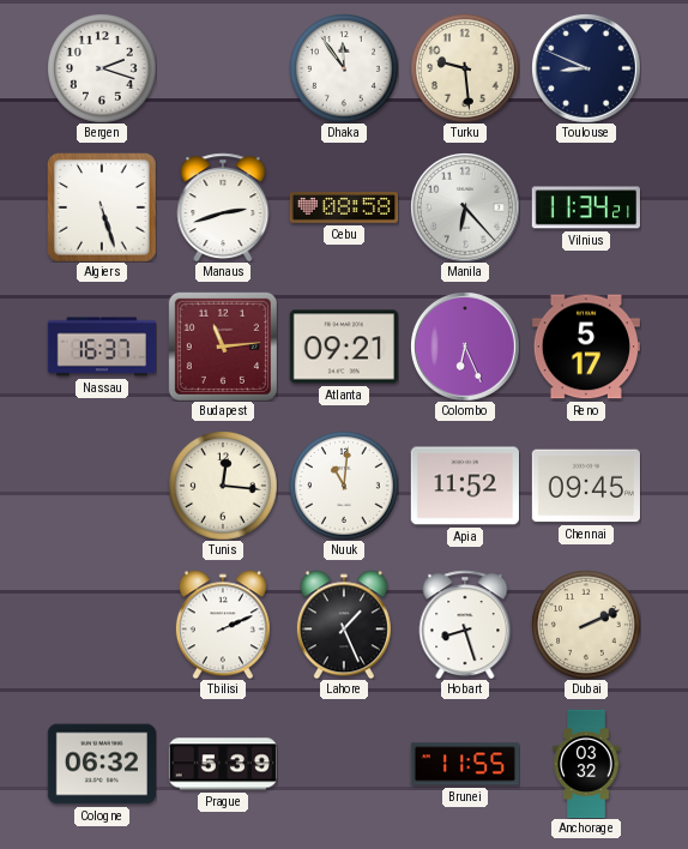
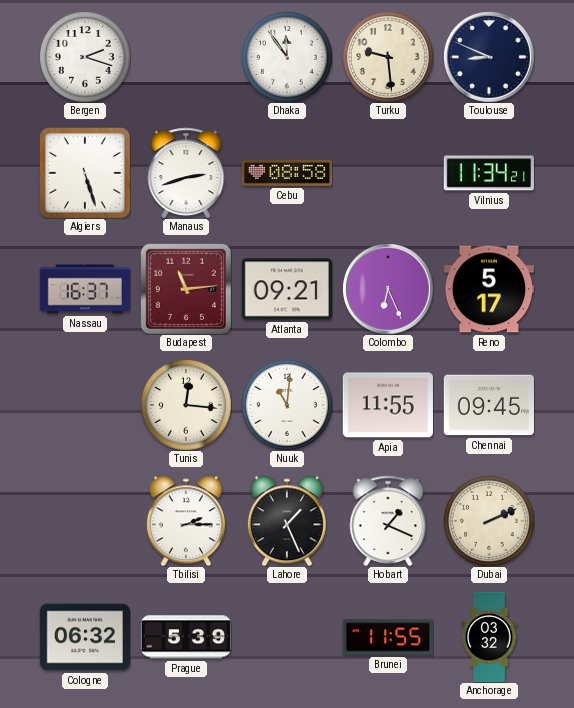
Manila: 6:23 -> none (465, 207)
Apia: 11:52 -> 11:55 (388, 405)
Tbilisi: 2:11 -> 2:15 (186, 521)
Hobart: 8:27 -> 1:19 (388, 521)
